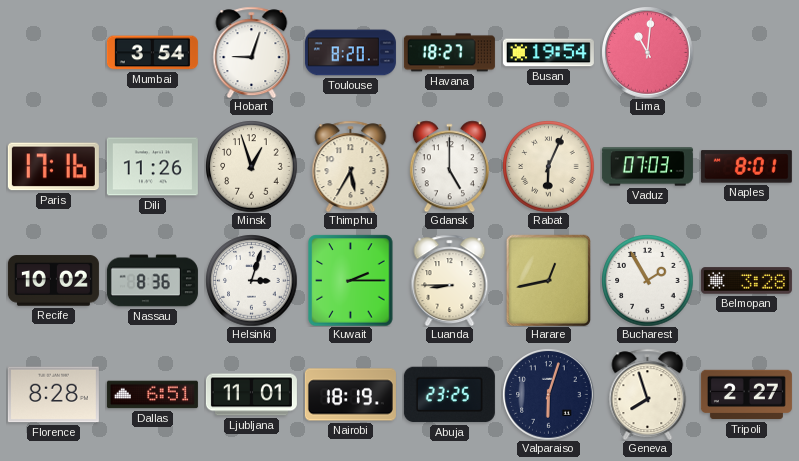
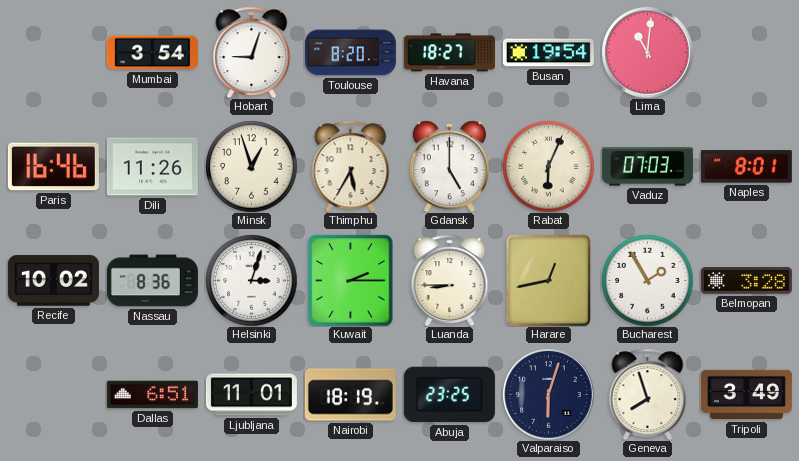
Paris: 17:16 -> 16:46 (53, 167)
Florence: 8:28 -> none (53, 395)
Tripoli: 2:27 -> 3:49 (746, 395)
